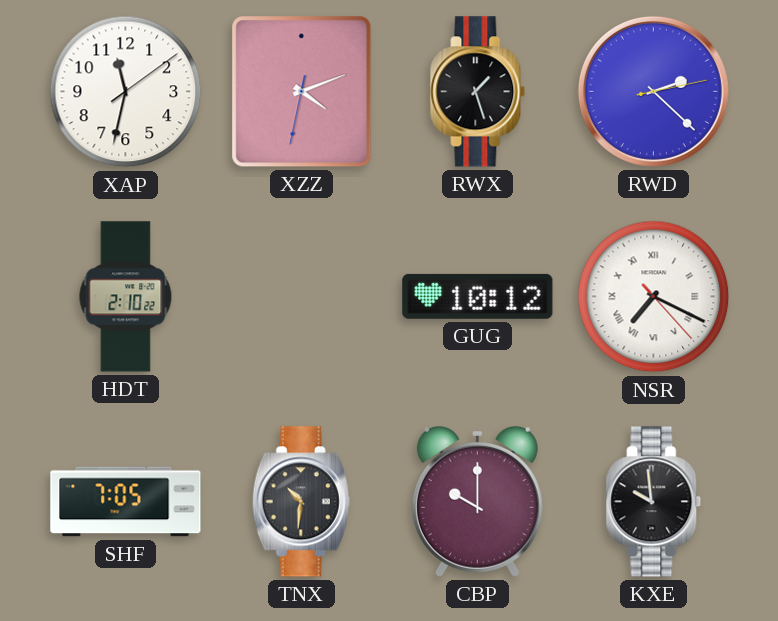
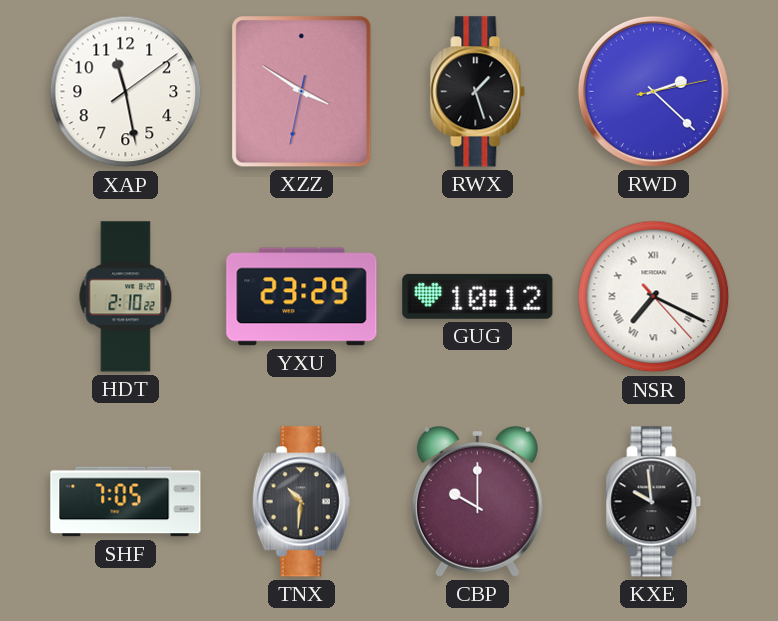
XAP: 11:32 -> 11:28 (126, 92)
XZZ: 4:11 -> 3:50 (302, 92)
YXU: none -> 23:29 (302, 297)
